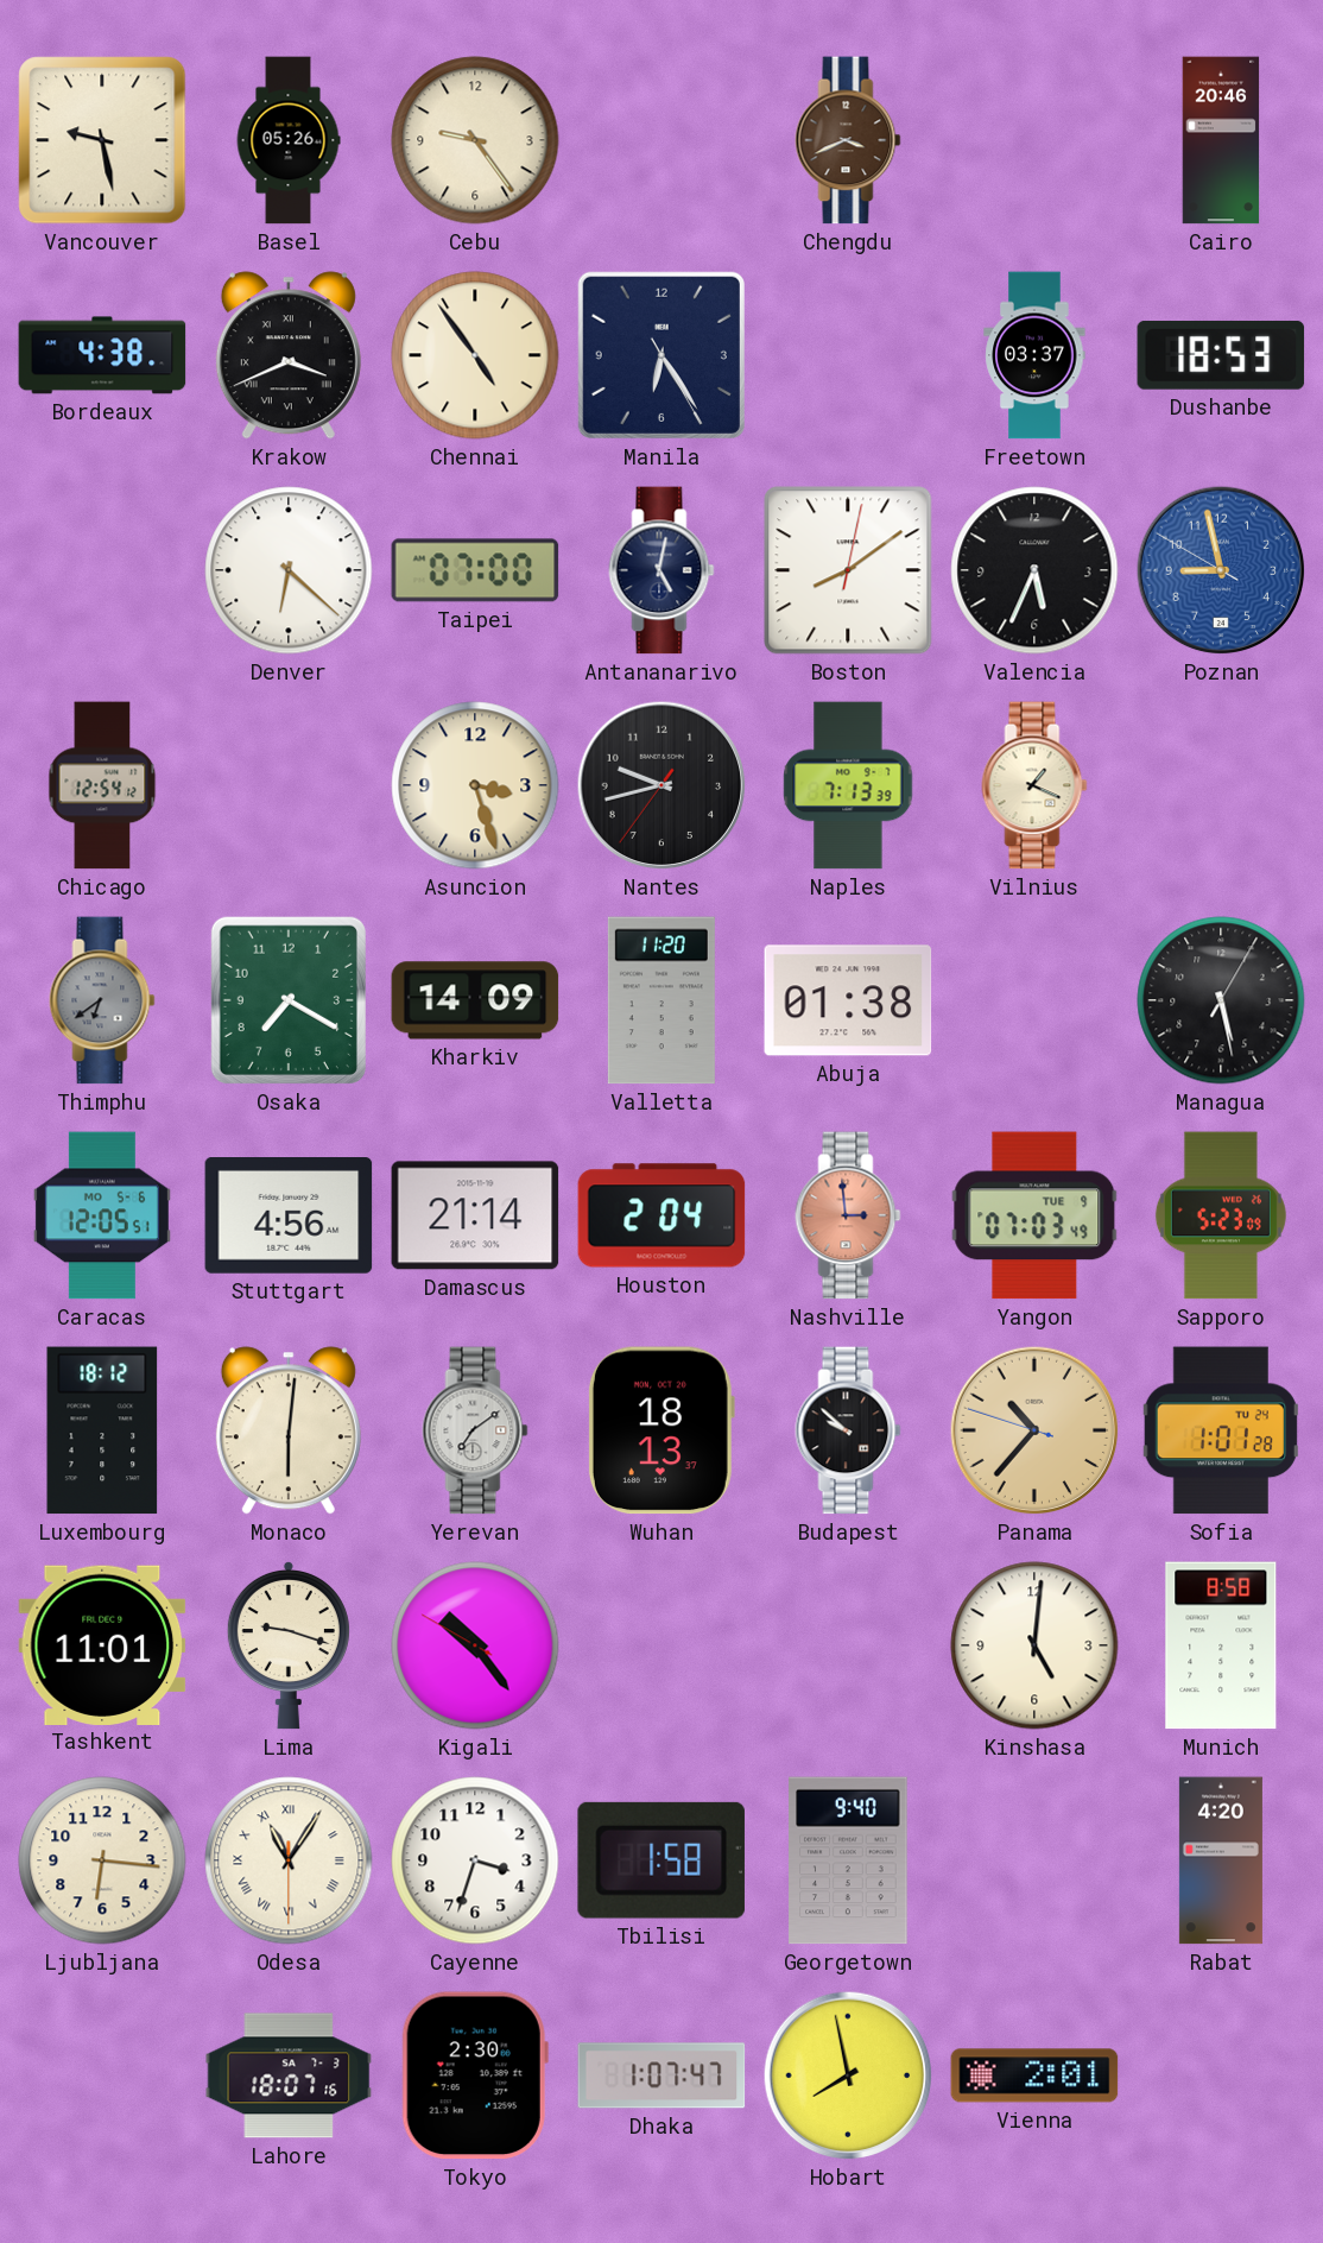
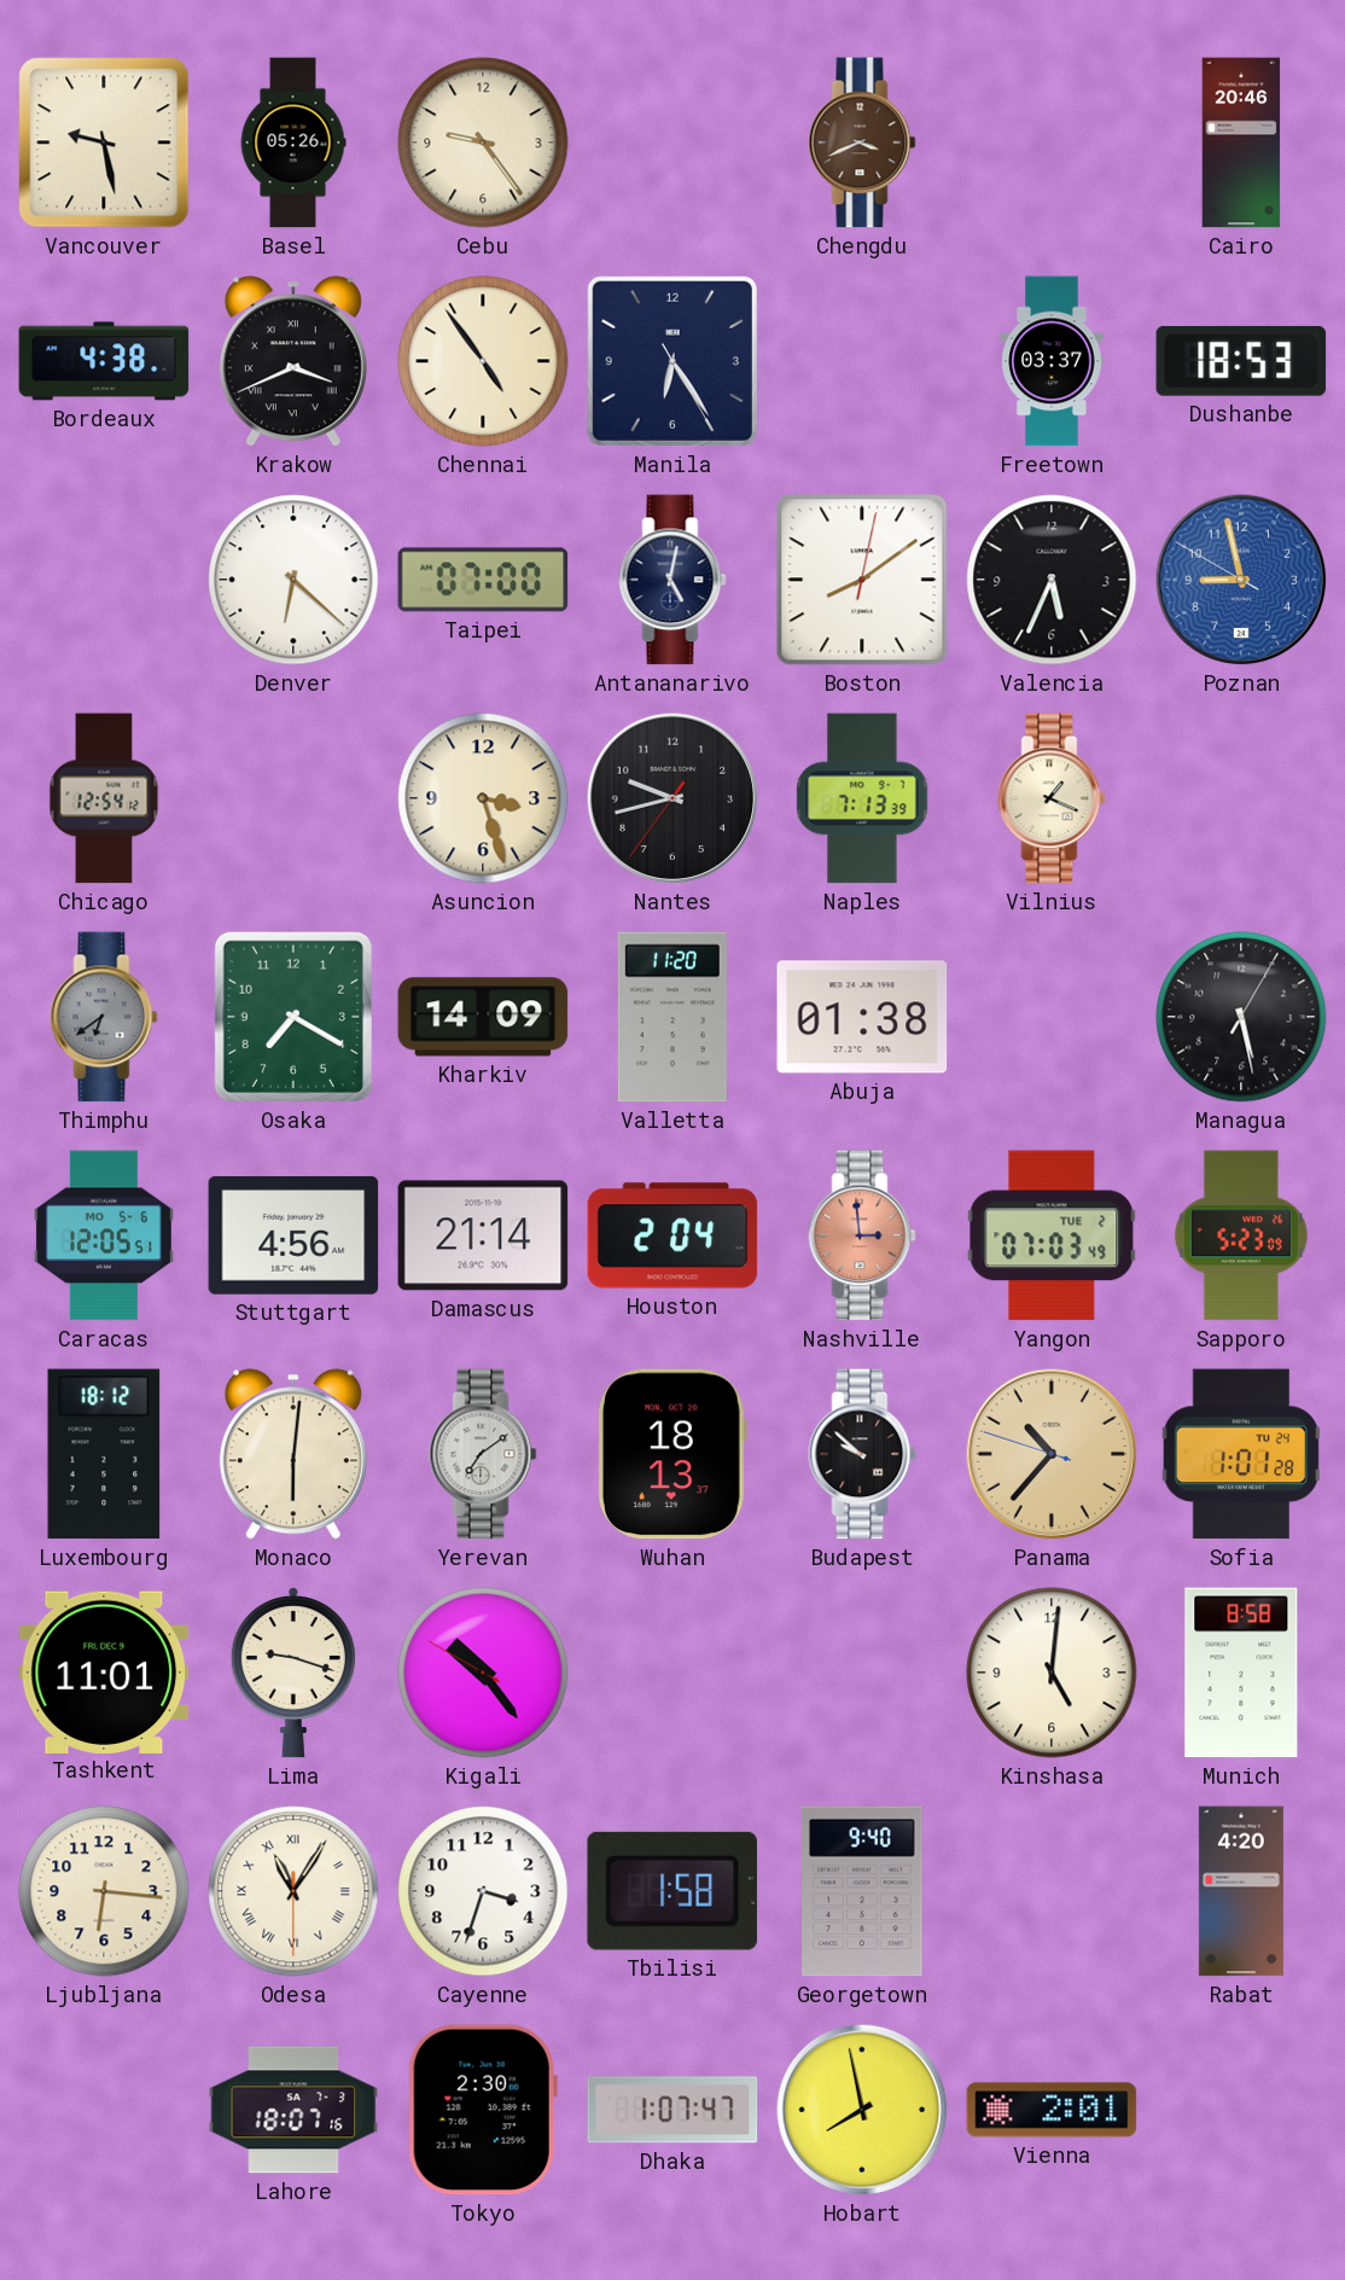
Yangon date: TUE 9 -> TUE 2 (1052, 1235)
